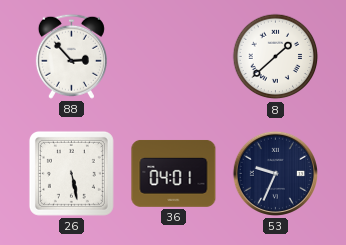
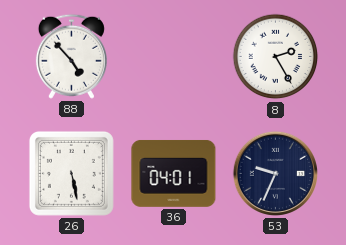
88: 2:53 -> 4:53 (71, 56)
8: 1:38 -> 2:25 (276, 57)
